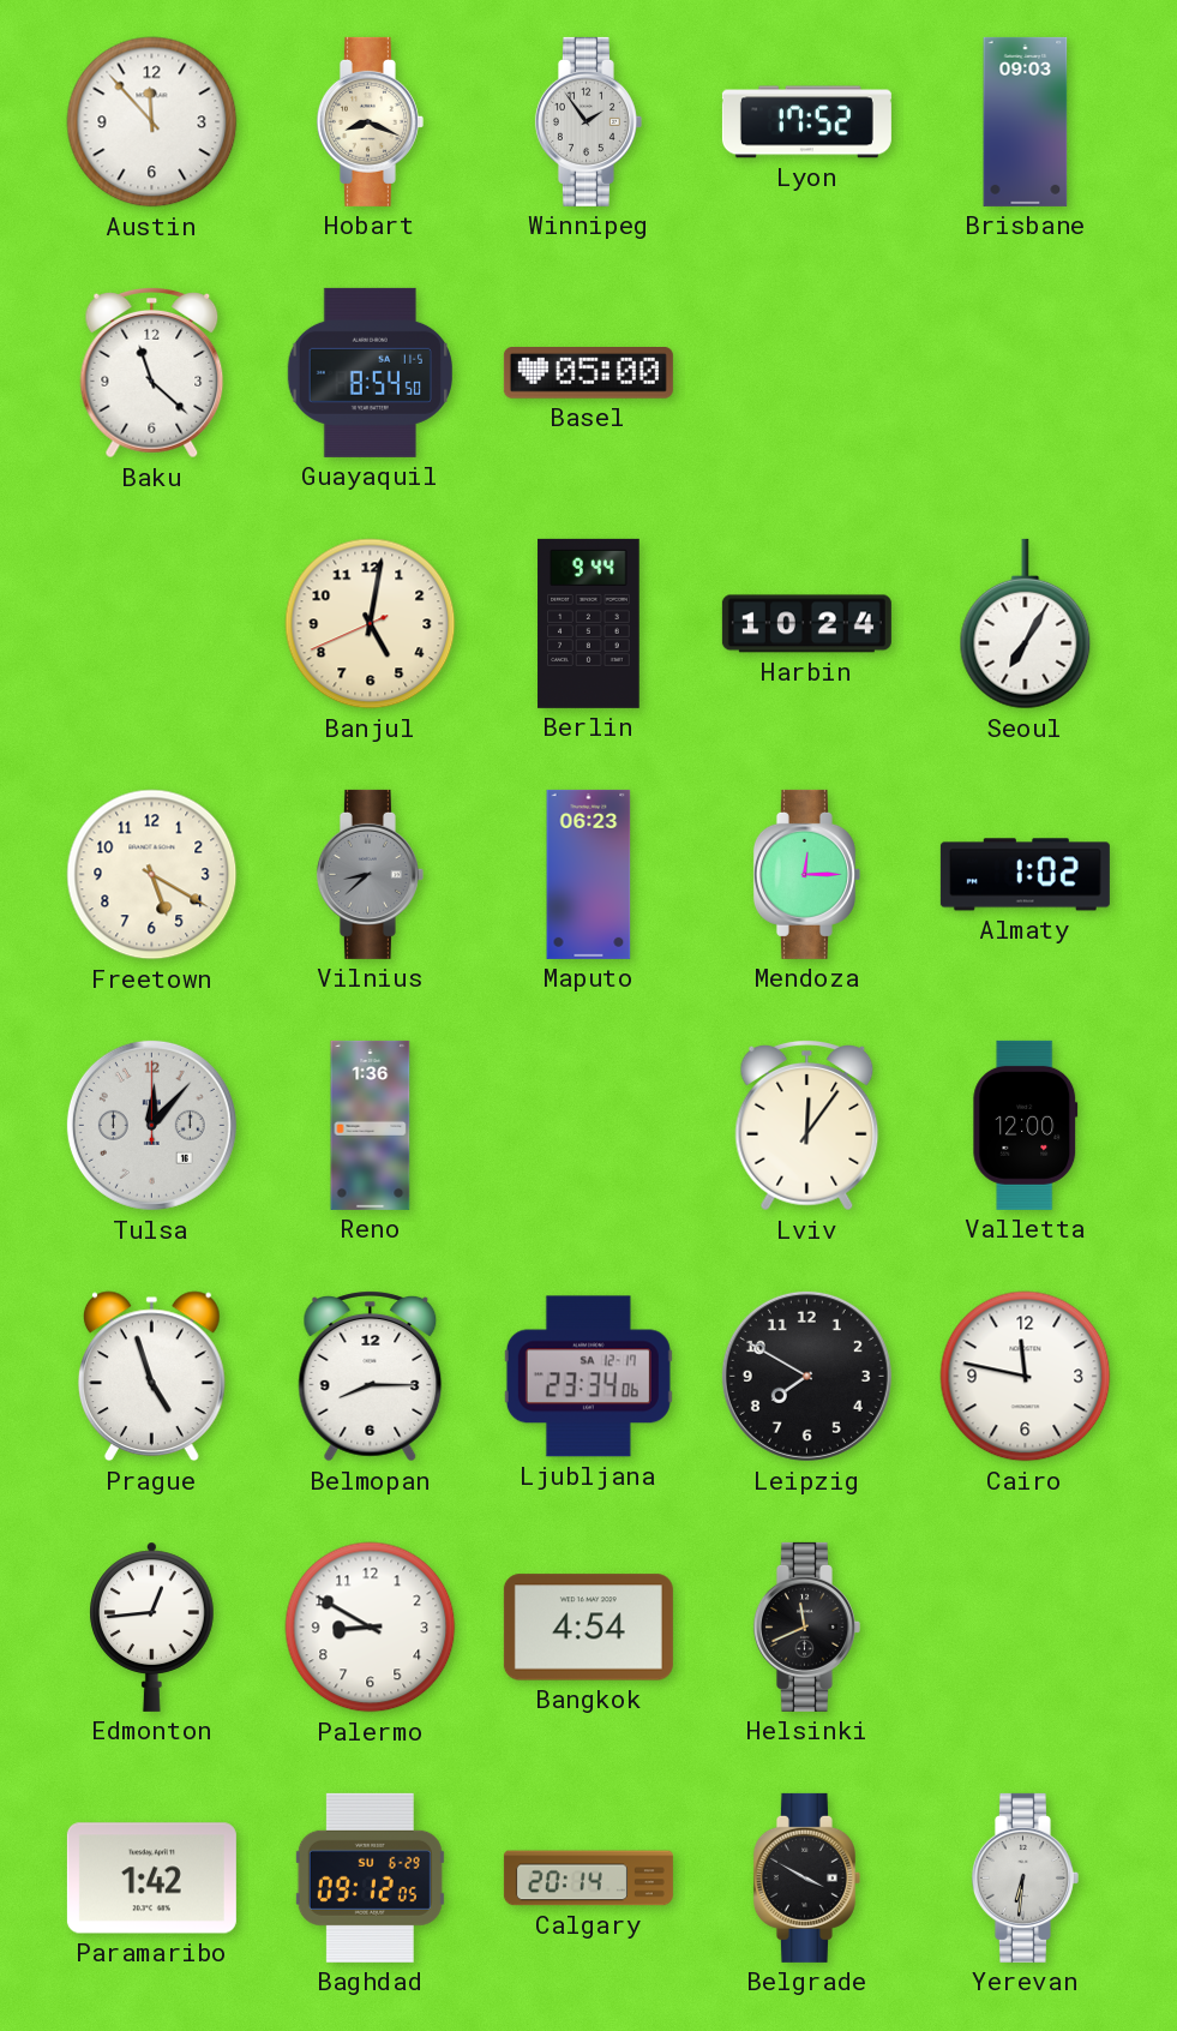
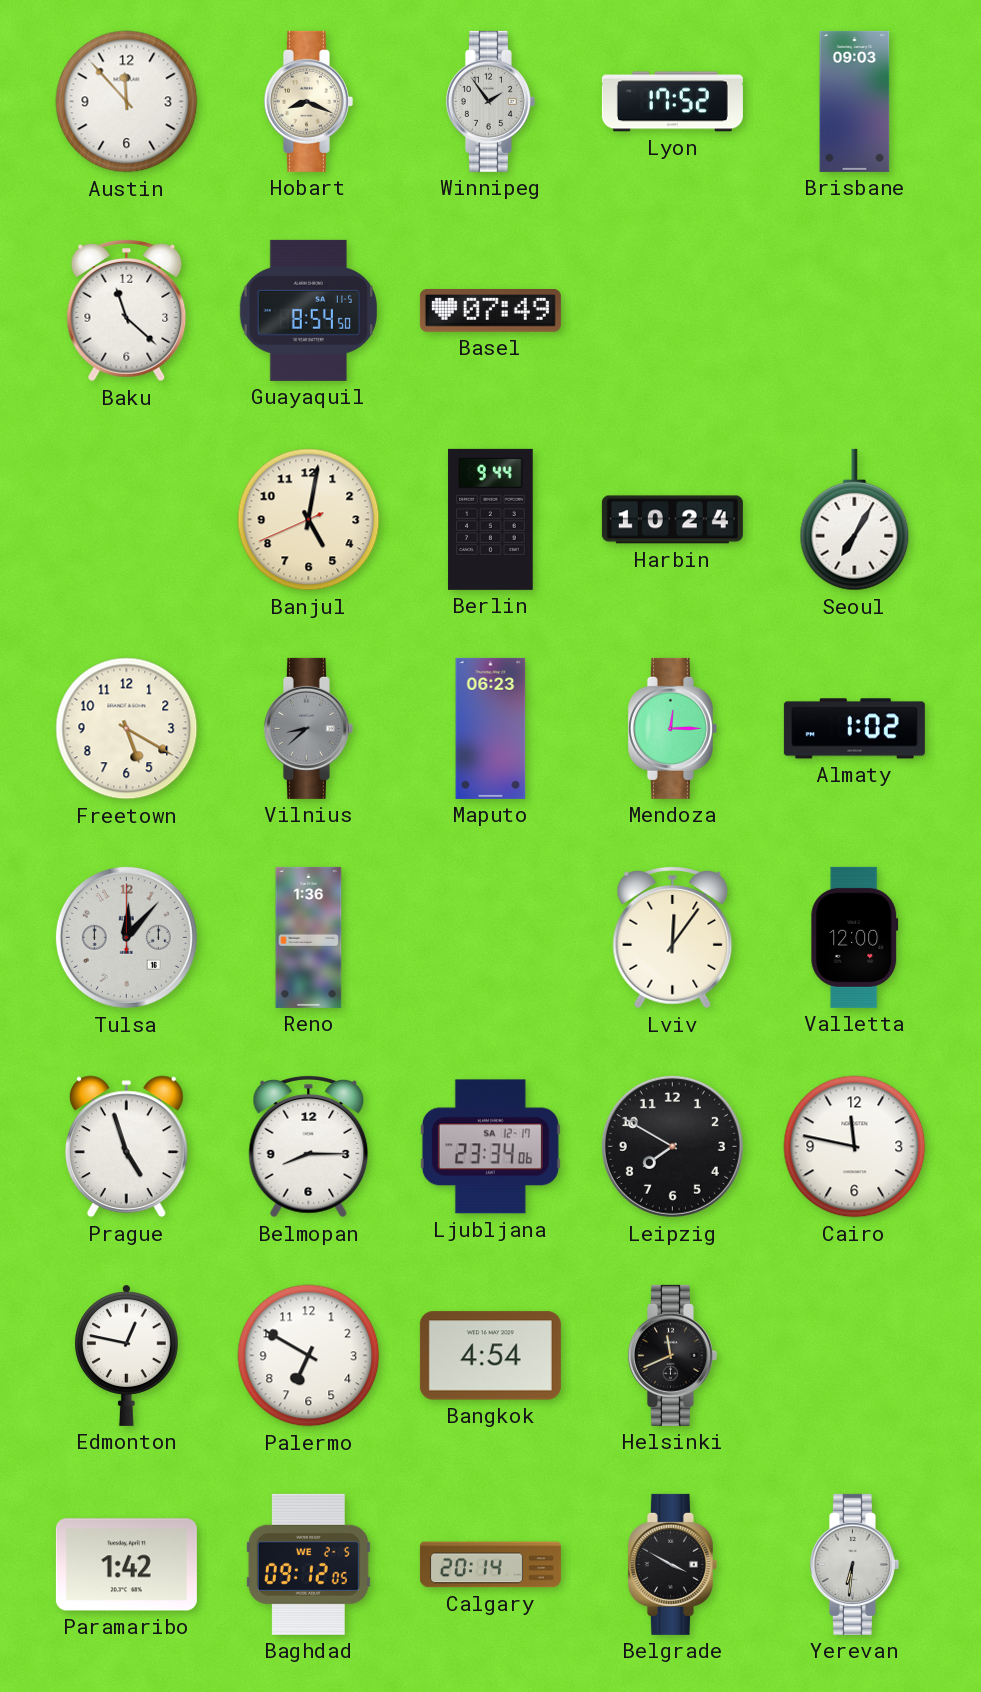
Basel: 05:00 -> 07:49 (490, 311)
Edmonton: 12:44 -> 12:47 (127, 1355)
Palermo: 8:50 -> 6:50 (309, 1356)
Baghdad date: SU 6-29 -> WE 2-5 (308, 1564)
